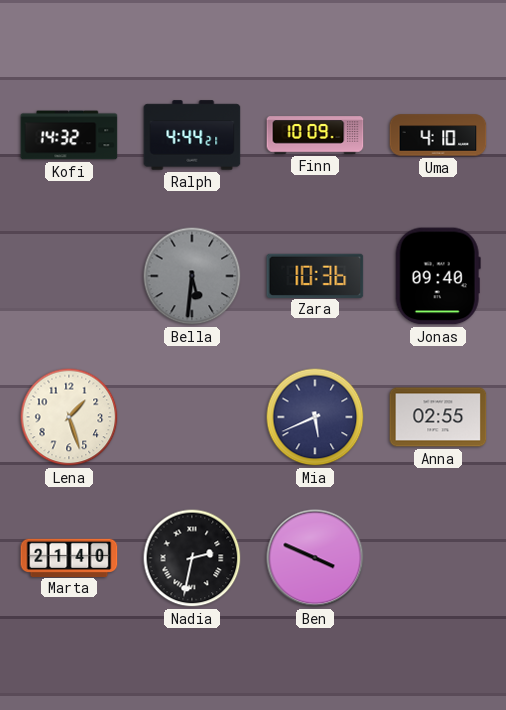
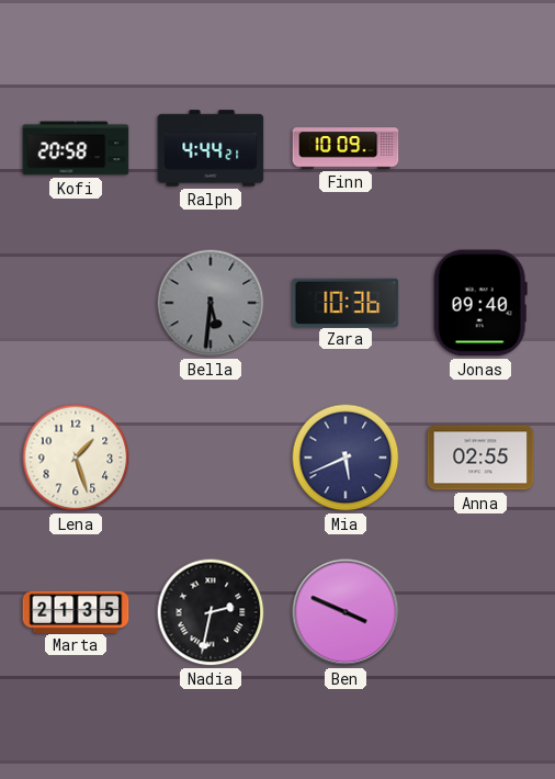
Kofi: 14:32 -> 20:58 (76, 148)
Uma: 4:10 -> none (438, 135)
Marta: 21:40 -> 21:35 (76, 611)
